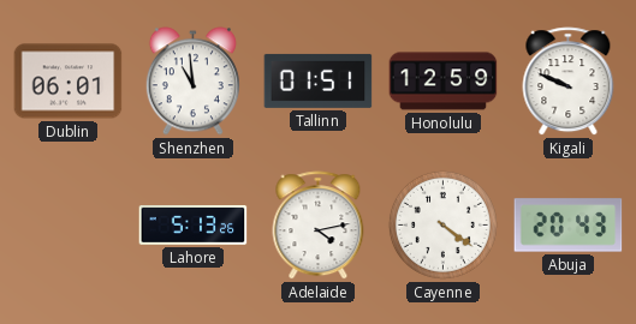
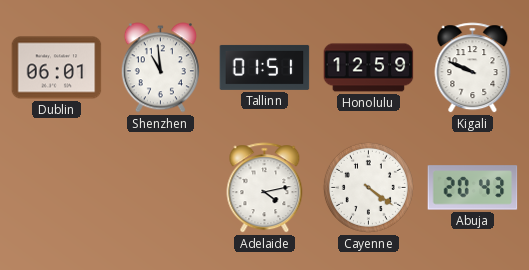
Lahore: 5:13 -> none (194, 226)
